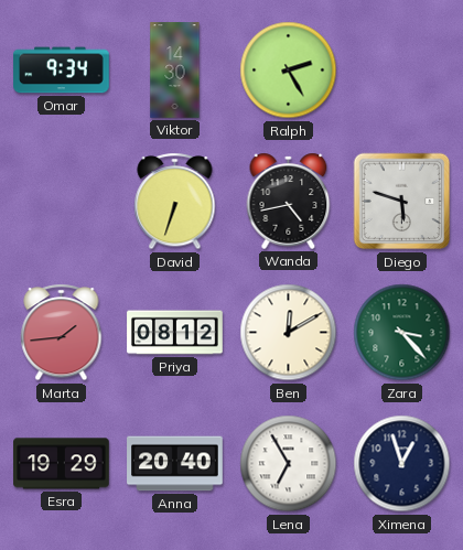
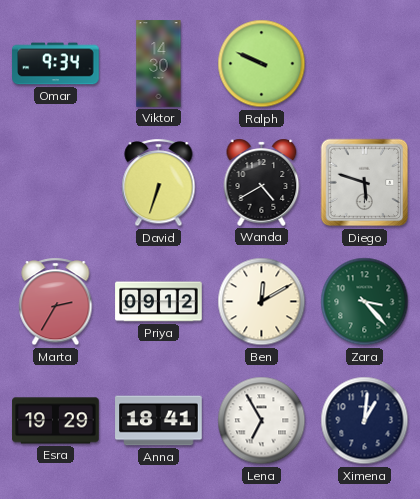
Ralph: 2:25 -> 9:49 (262, 64)
Wanda: 4:43 -> 4:40 (262, 182)
Marta: 1:44 -> 2:35 (56, 302)
Priya: 08:12 -> 09:12 (159, 302)
Anna: 20:40 -> 18:41 (159, 421)
Ximena: 12:57 -> 1:01 (365, 421)
